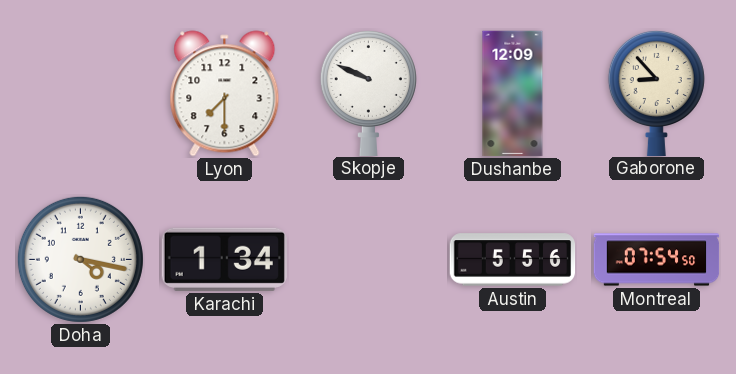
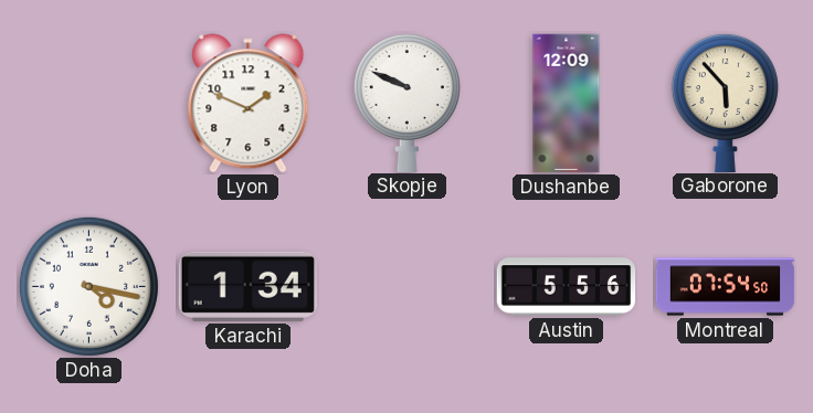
Lyon: 7:30 -> 1:49 (249, 104)
Gaborone: 8:53 -> 5:53 (725, 102)
